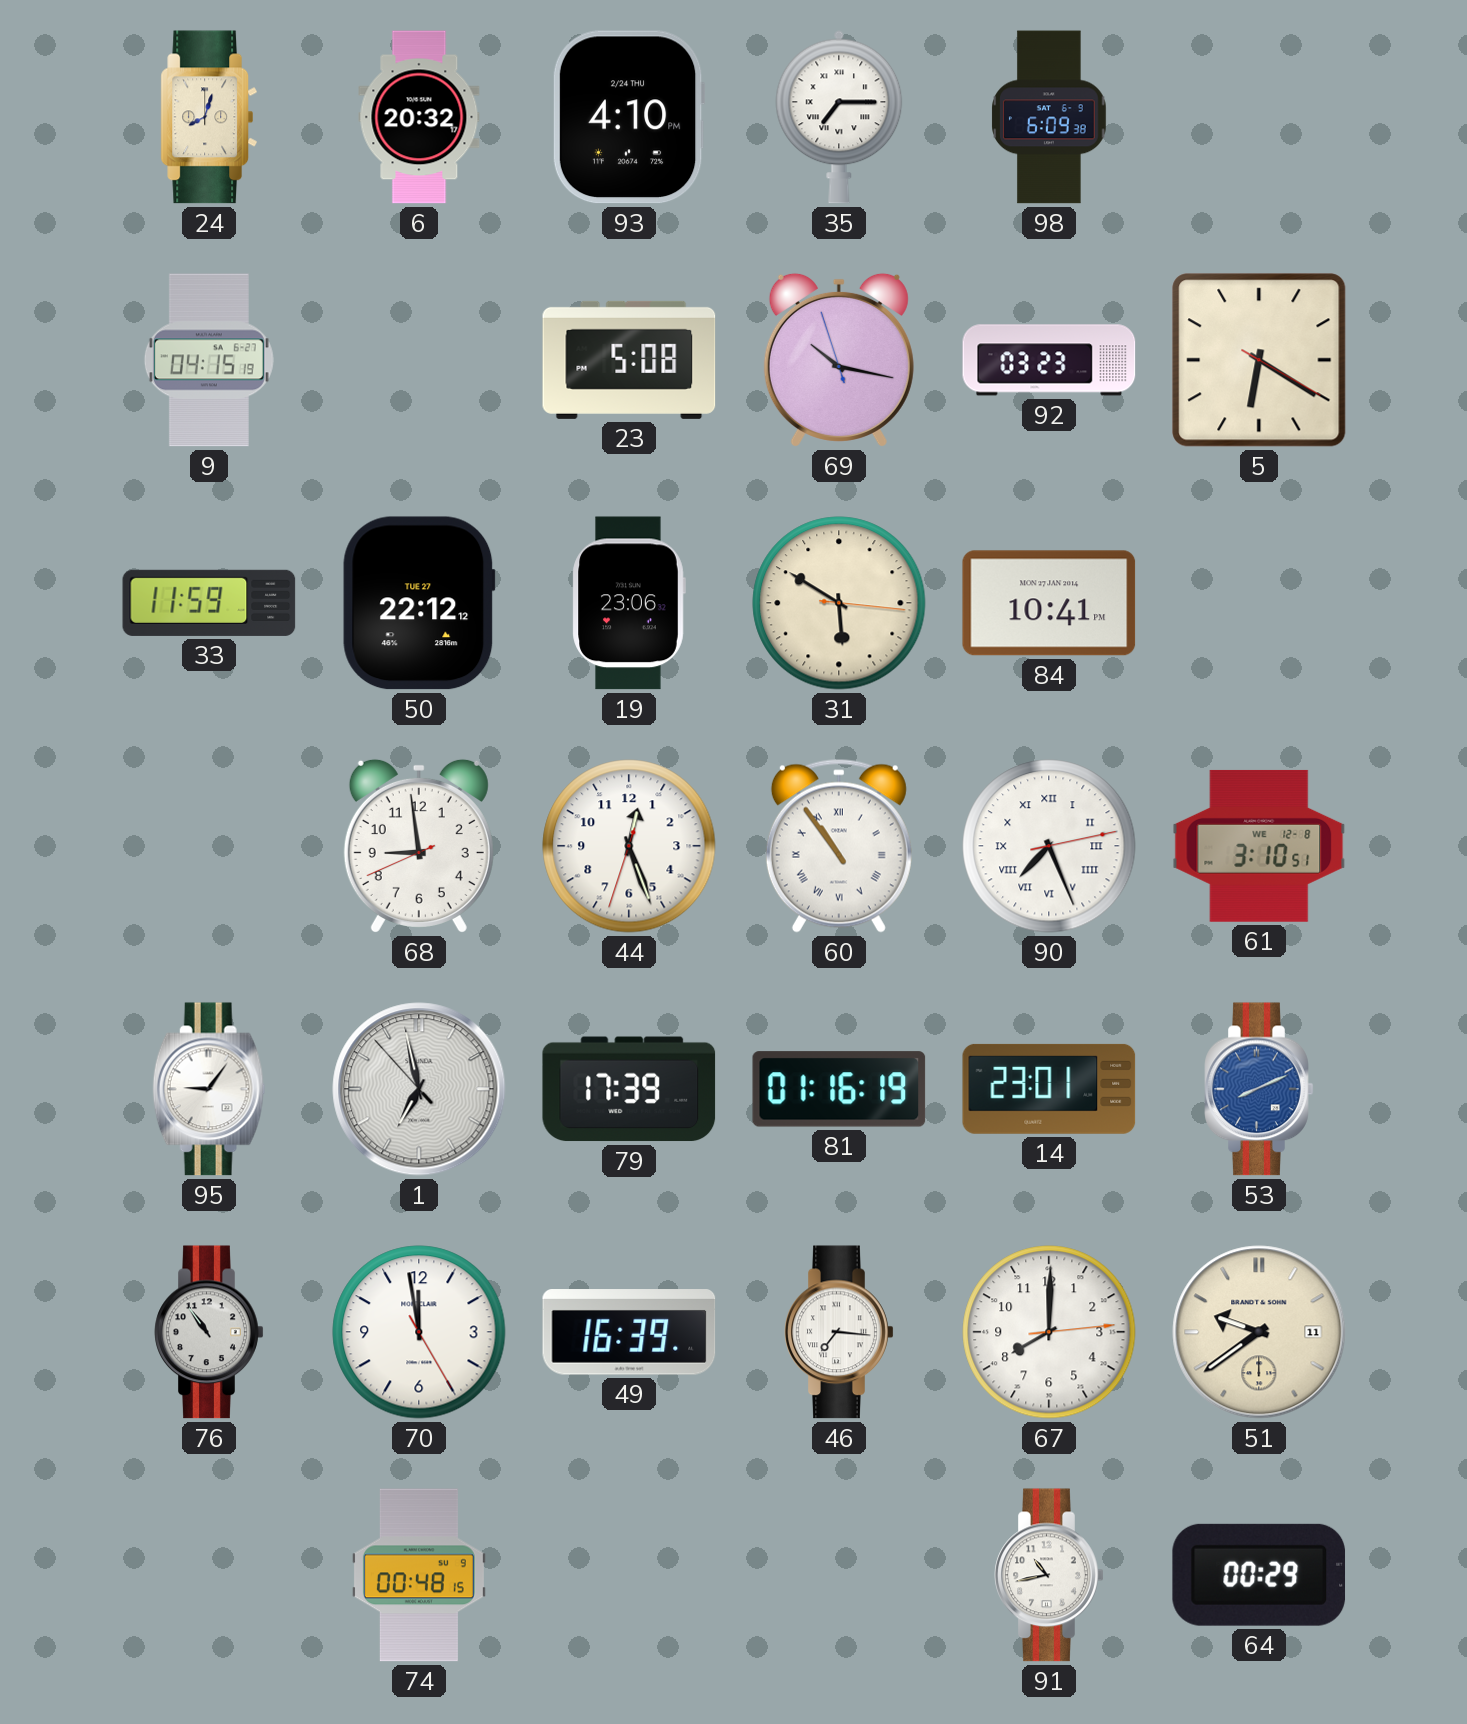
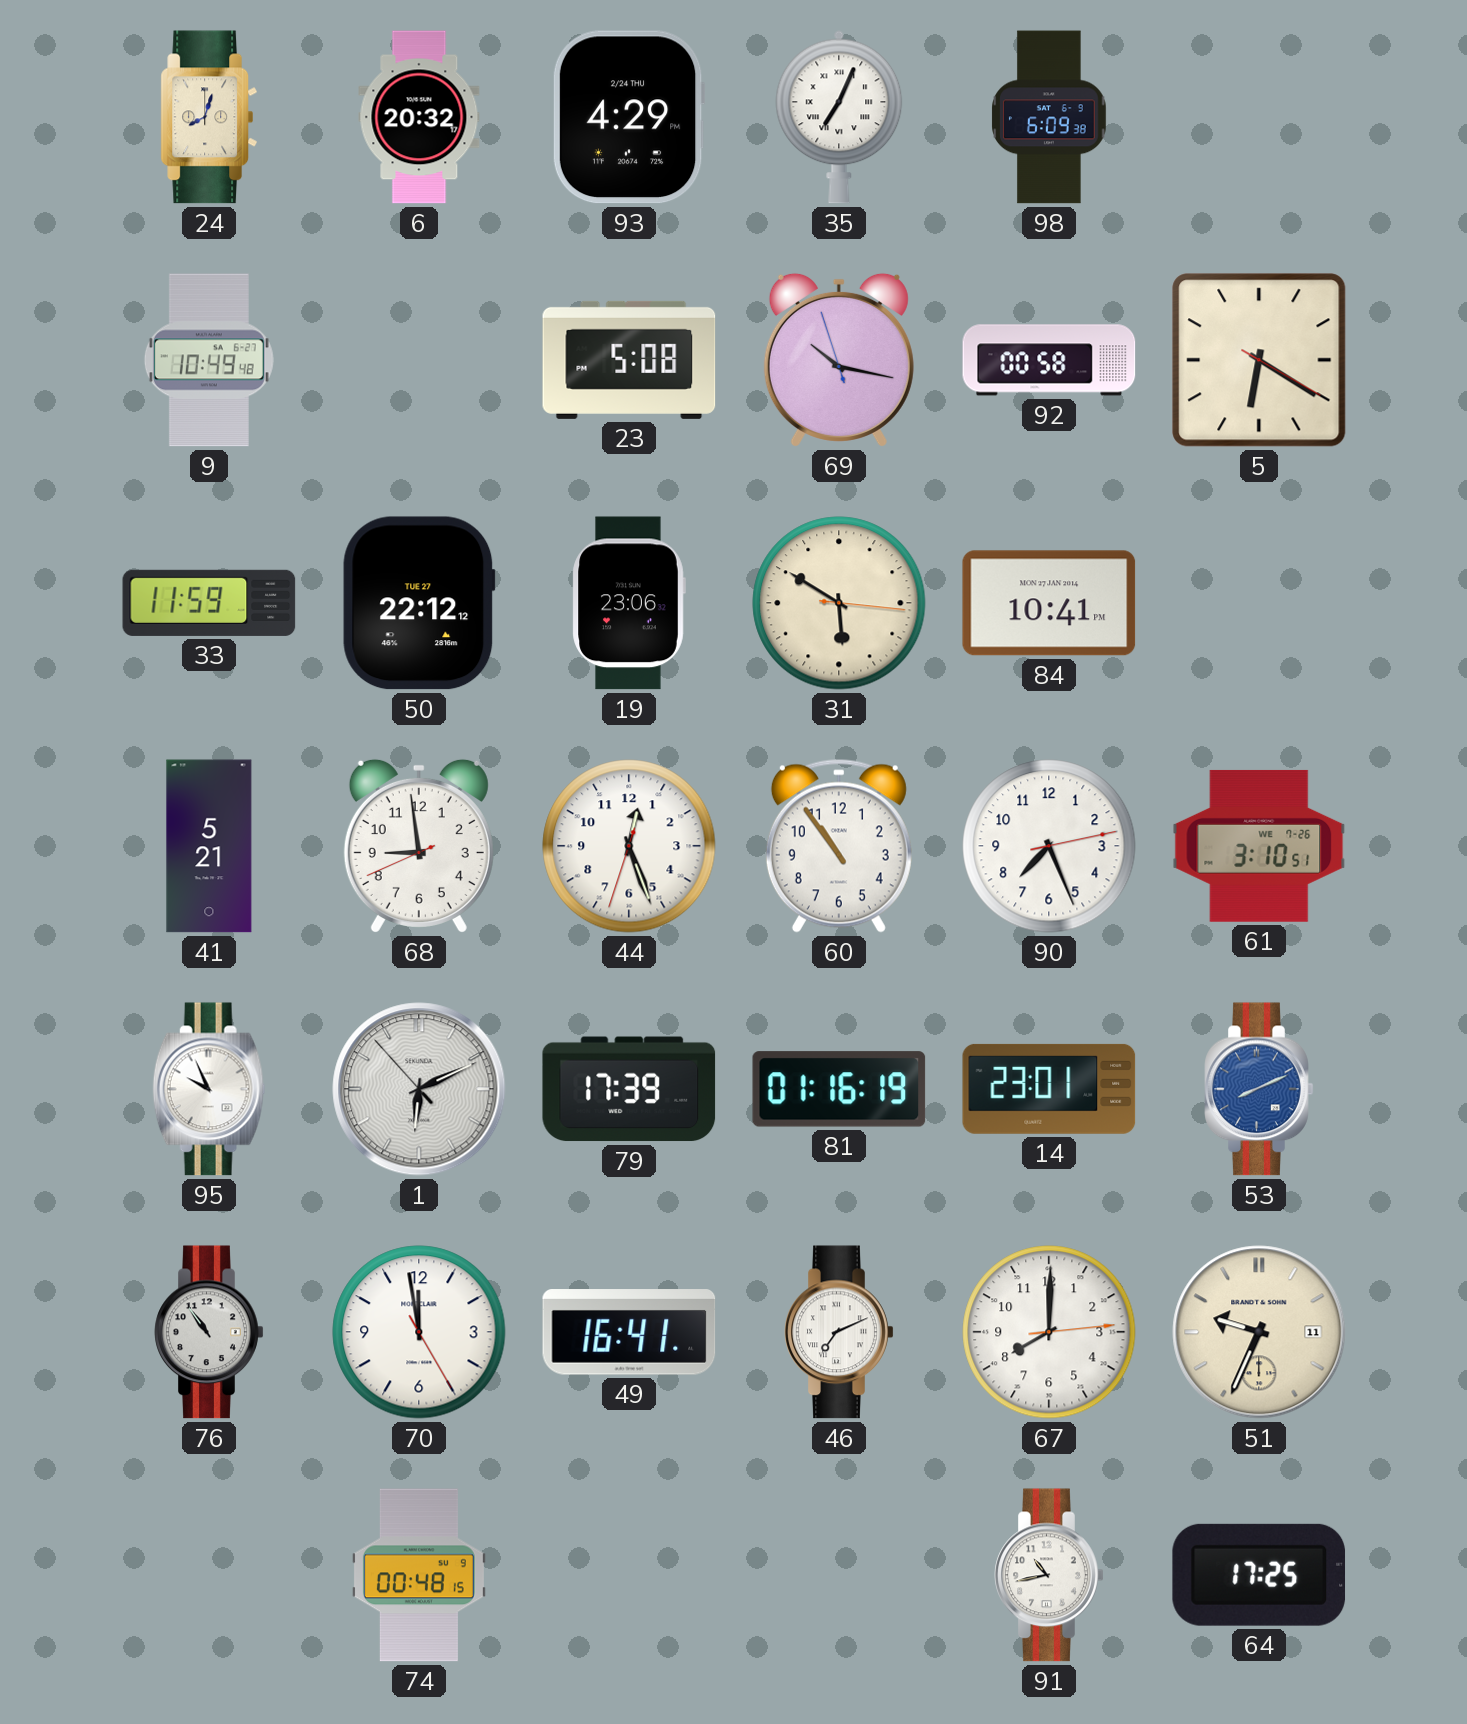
93: 4:10 -> 4:29 (629, 117)
35: 7:15 -> 7:04 (839, 117)
9: 04:15 -> 10:49 (209, 360)
92: 03:23 -> 00:58 (1049, 360)
41: none -> 5:21 (209, 846)
60 numerals: Roman -> Arabic (839, 846)
90 numerals: Roman -> Arabic (1049, 846)
61 date: WE 12-8 -> WE 7-26 (1259, 846)
95: 9:06 -> 9:56 (209, 1089)
1: 6:57 -> 6:10 (419, 1089)
49: 16:39 -> 16:41 (629, 1332)
46: 7:16 -> 7:11 (839, 1332)
51: 9:39 -> 9:34 (1259, 1332)
64: 00:29 -> 17:25 (1259, 1575)
